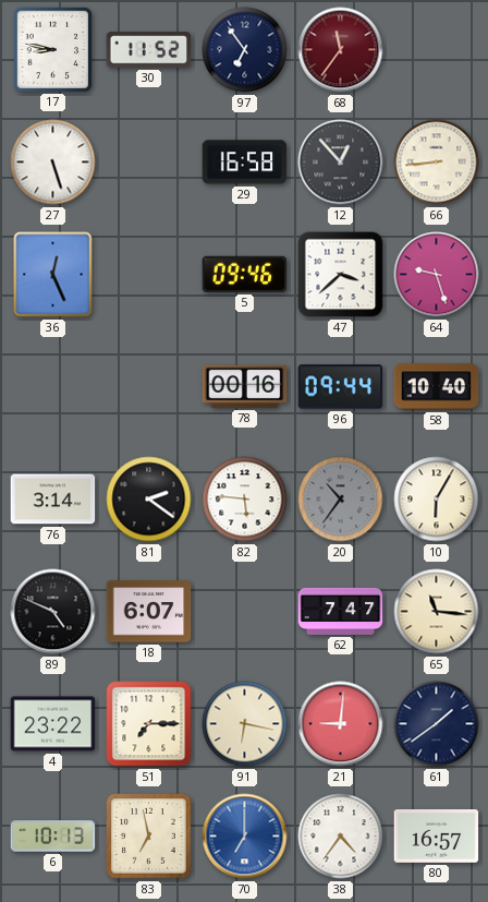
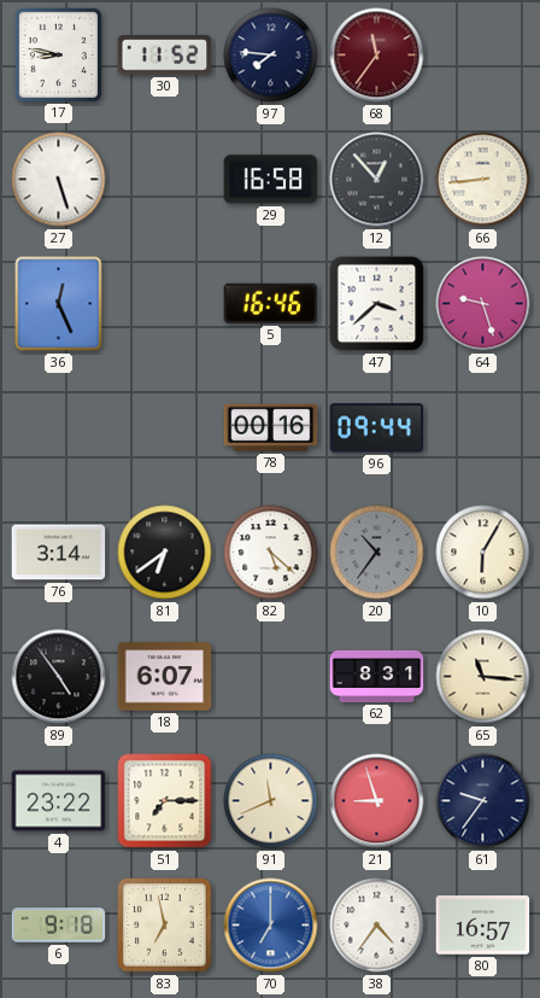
97: 6:54 -> 7:46 (271, 56)
5: 09:46 -> 16:46 (271, 303)
58: 10:40 -> none (437, 387)
81: 2:21 -> 6:39 (165, 553)
82: 5:46 -> 5:22 (271, 553)
89: 4:49 -> 4:54 (59, 677)
62: 7:47 -> 8:31 (377, 676)
91: 6:17 -> 11:41 (271, 801)
21: 9:01 -> 8:57 (377, 801)
61: 1:39 -> 9:36 (483, 801)
6: 10:13 -> 9:18 (59, 926)
